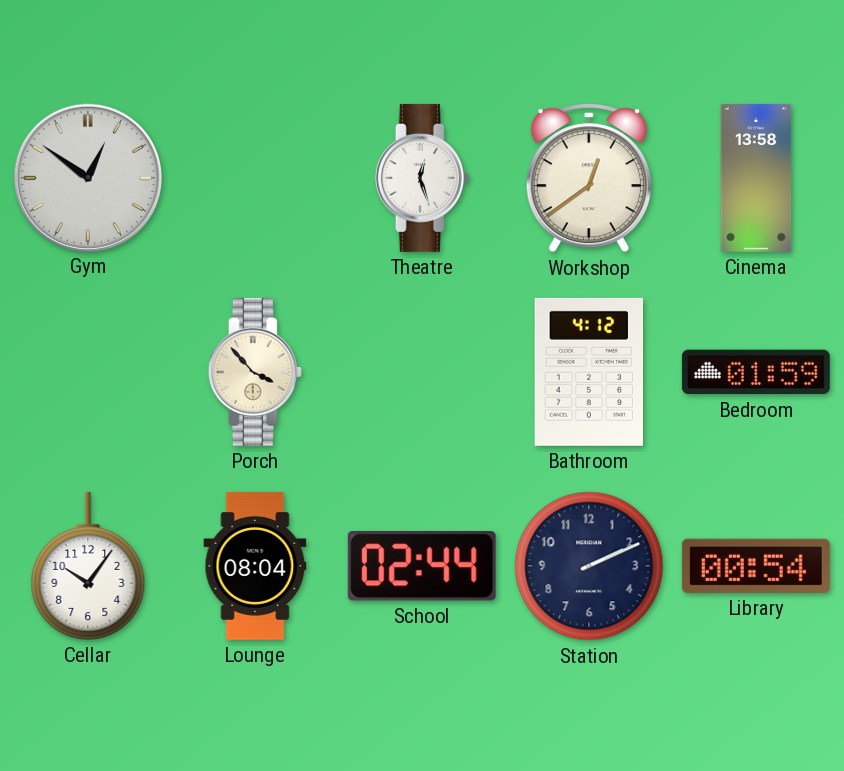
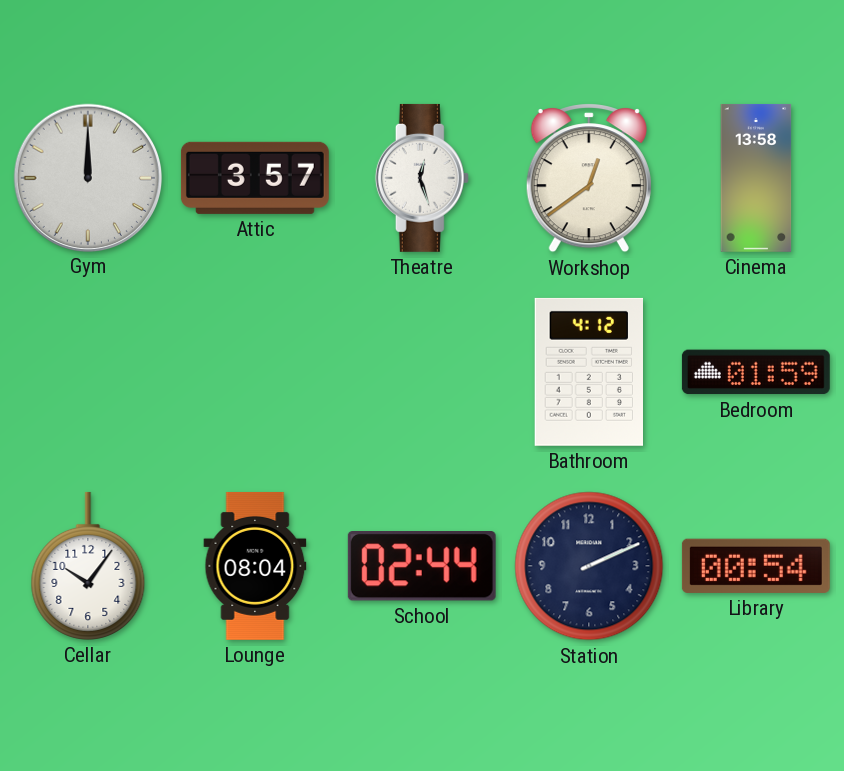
Gym: 12:51 -> 12:00 (87, 177)
Attic: none -> 3:57 (255, 178)
Porch: 3:53 -> none (255, 372)
